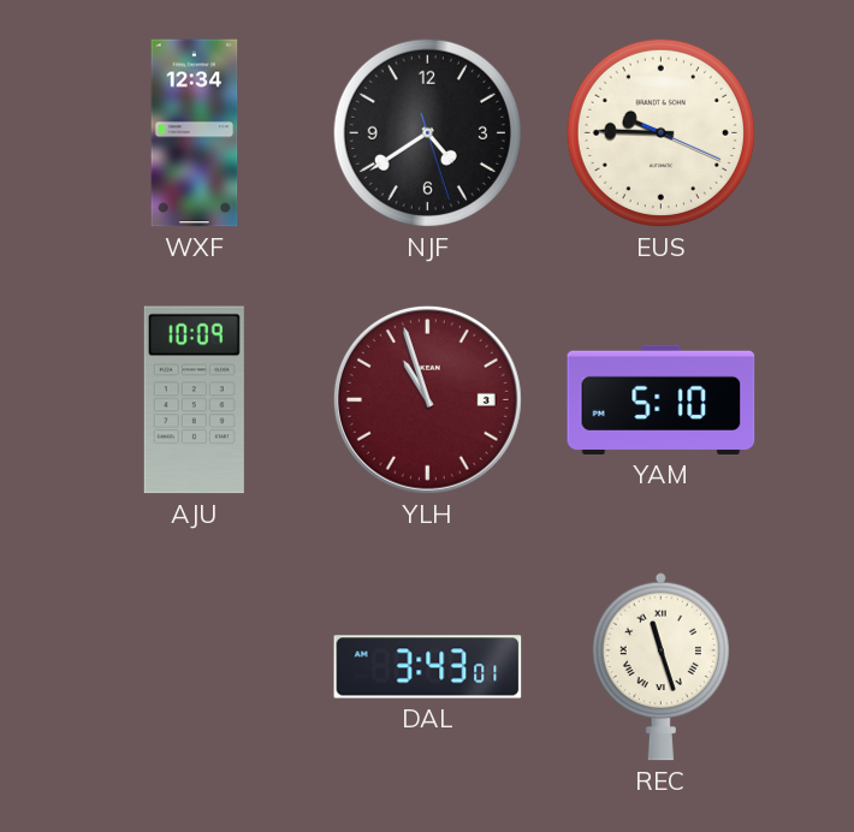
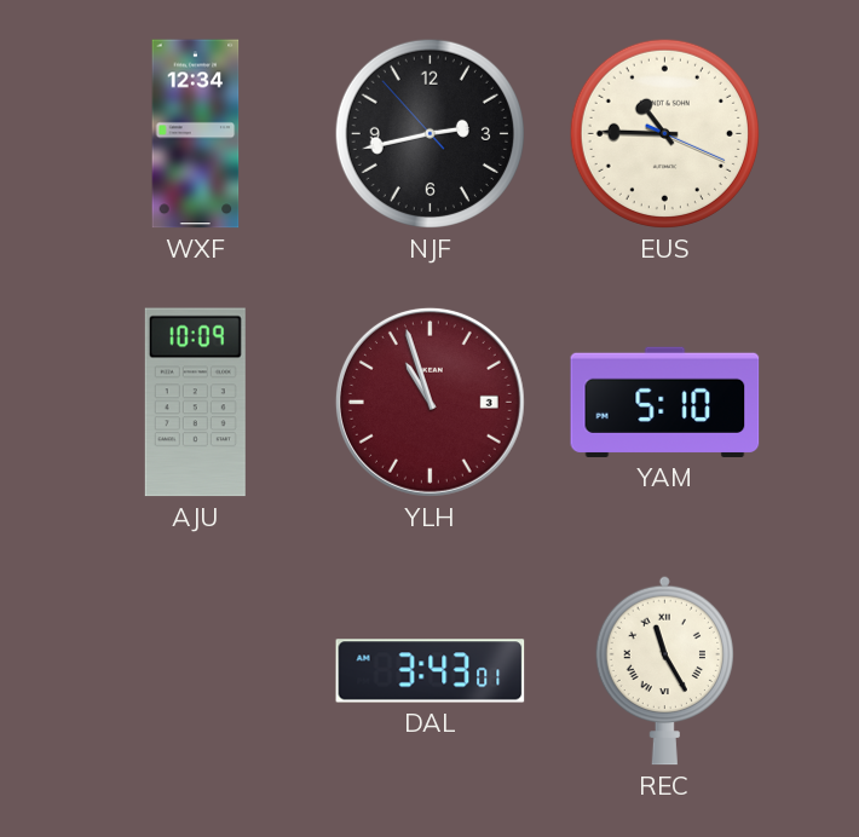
NJF: 4:39 -> 2:42 (429, 133)
EUS: 9:45 -> 10:45 (664, 133)
REC: 11:27 -> 11:25 (664, 670)
